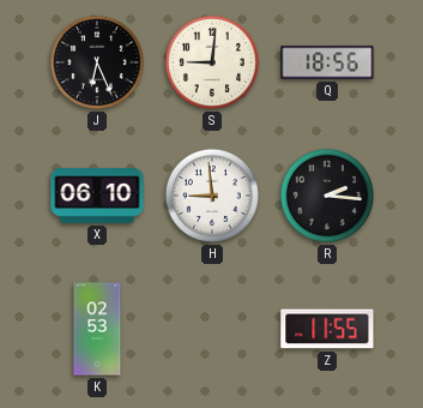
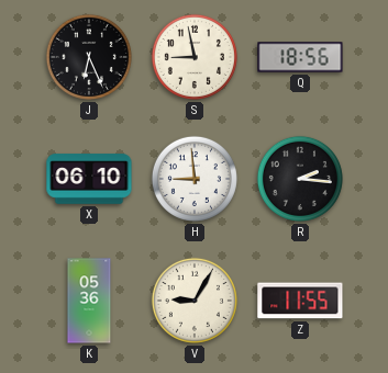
S: 9:01 -> 8:58 (195, 57)
K: 02:53 -> 05:36 (89, 301)
V: none -> 9:05 (195, 301)
